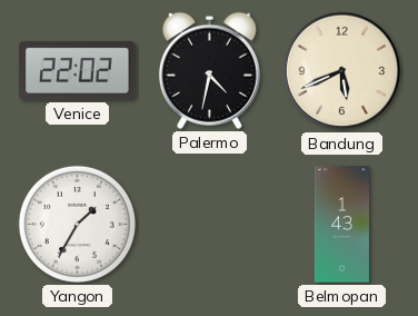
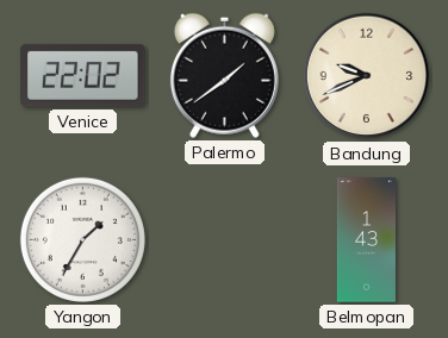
Palermo: 4:32 -> 1:39 (224, 75)
Bandung: 5:41 -> 9:41 (367, 76)
